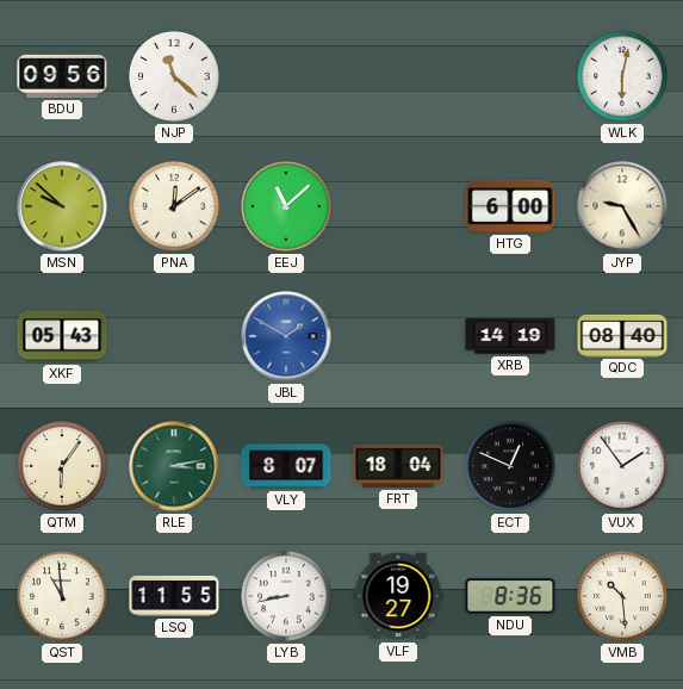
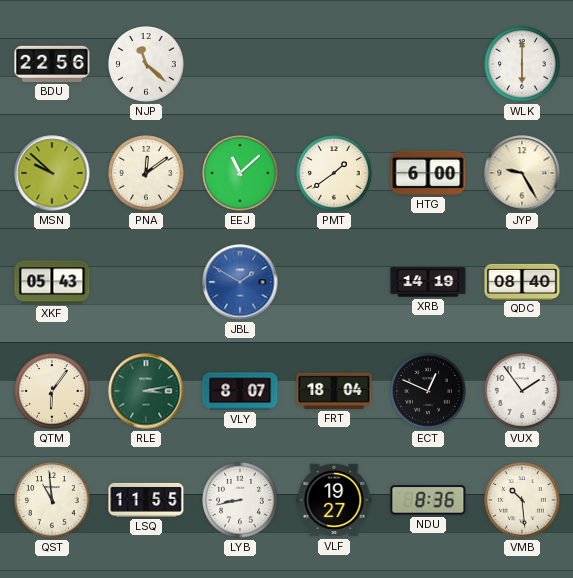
BDU: 09:56 -> 22:56 (52, 64)
WLK: 6:02 -> 6:00 (522, 64)
PMT: none -> 1:39 (334, 173)
